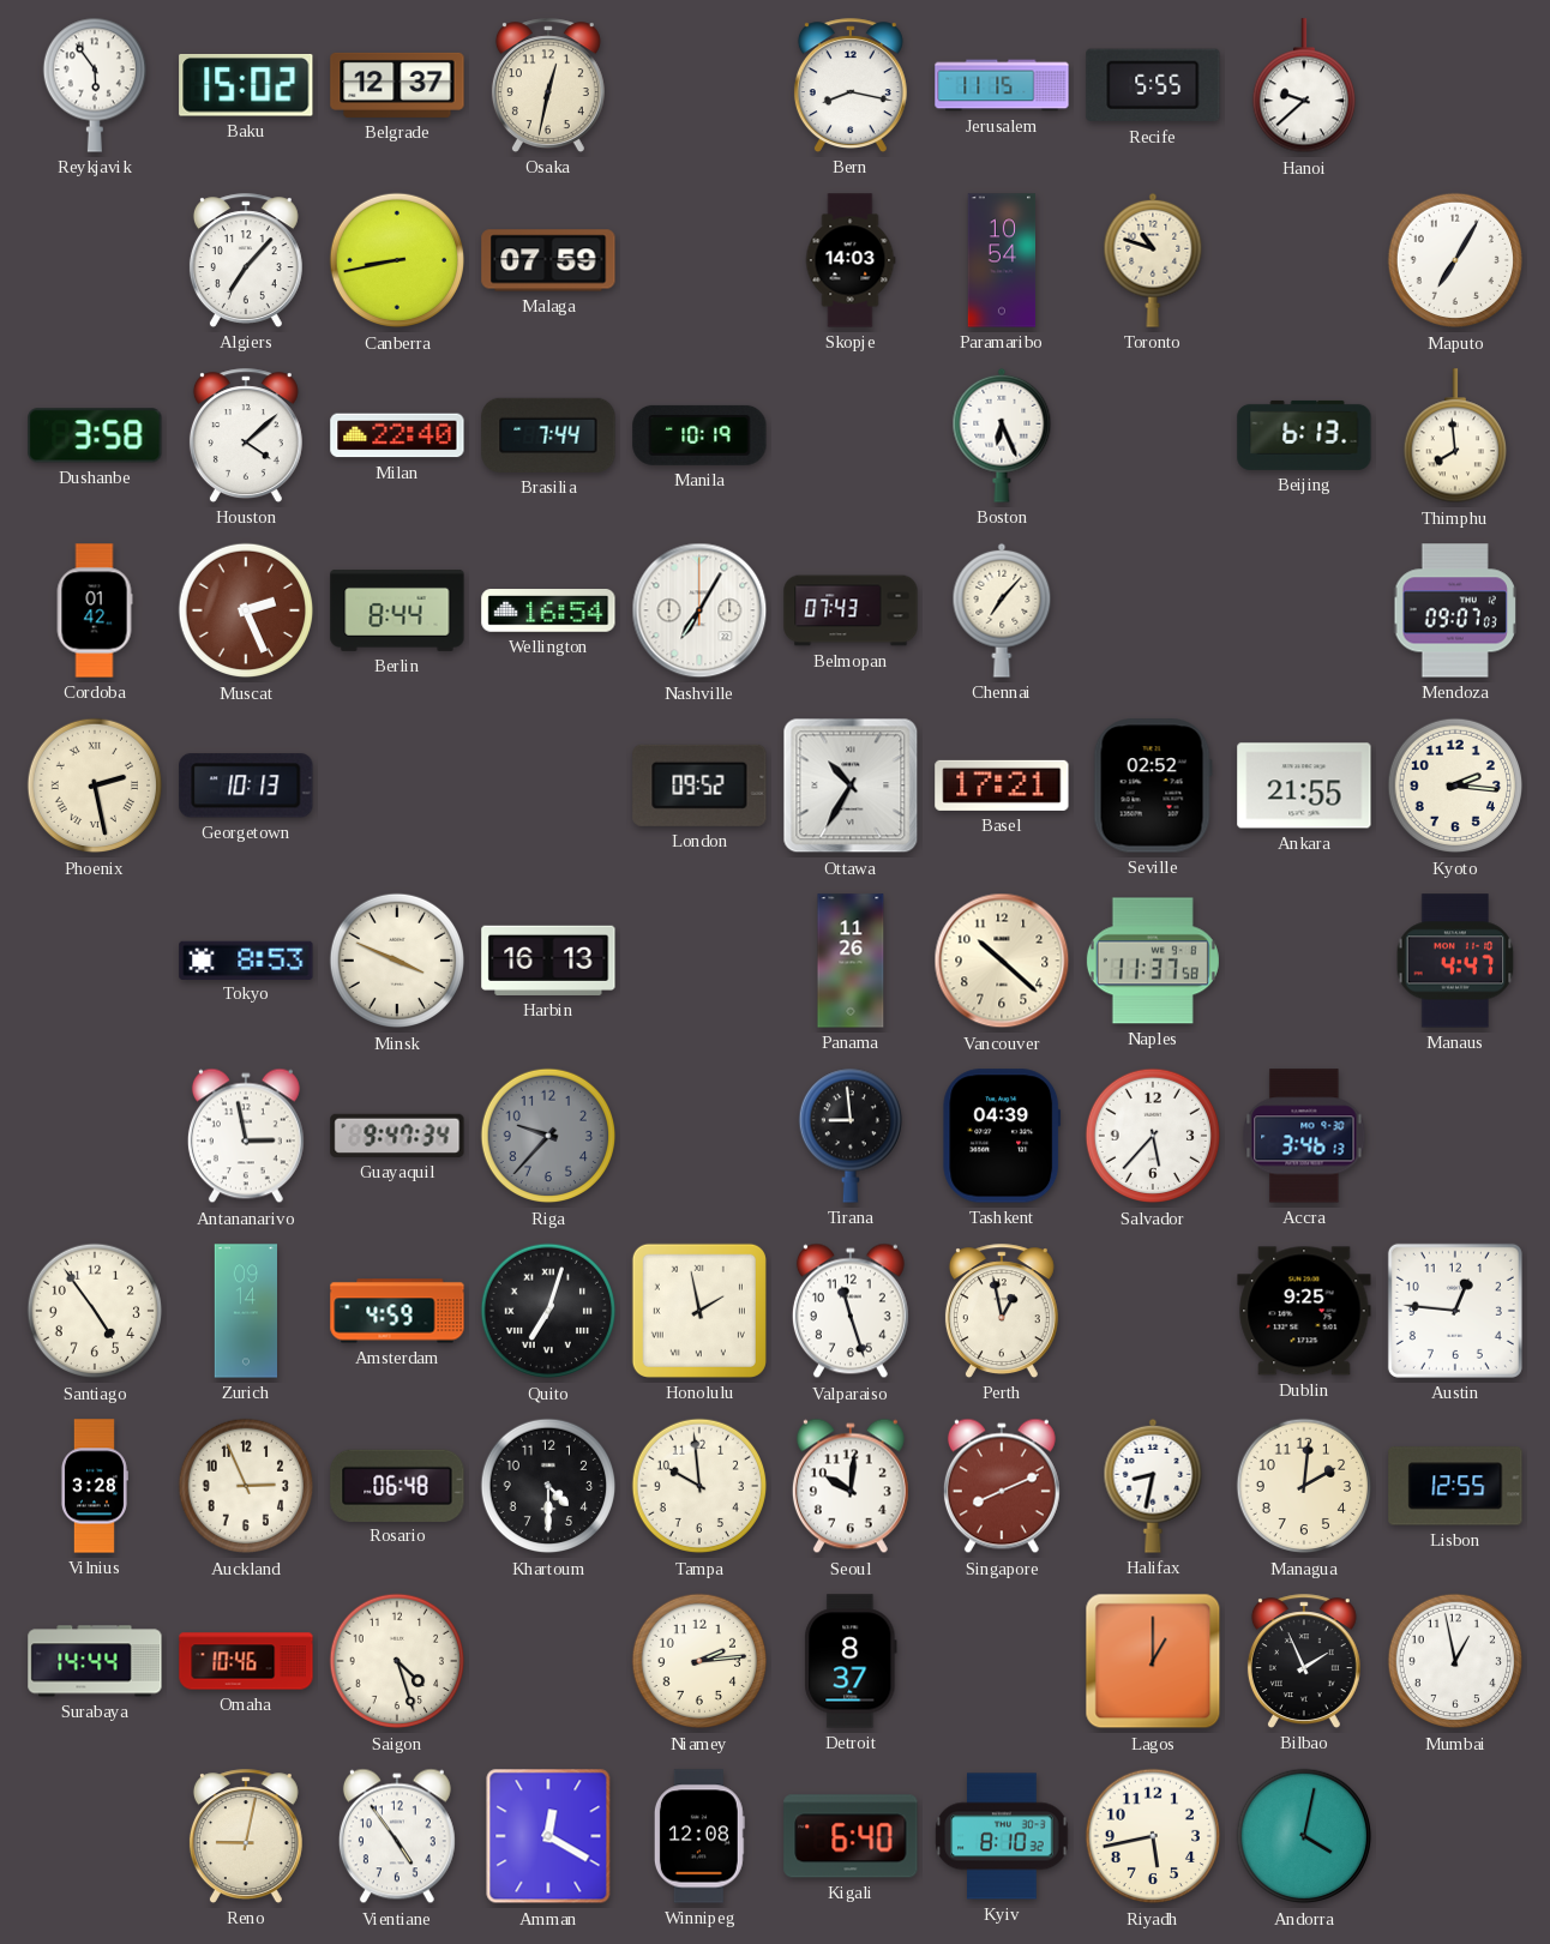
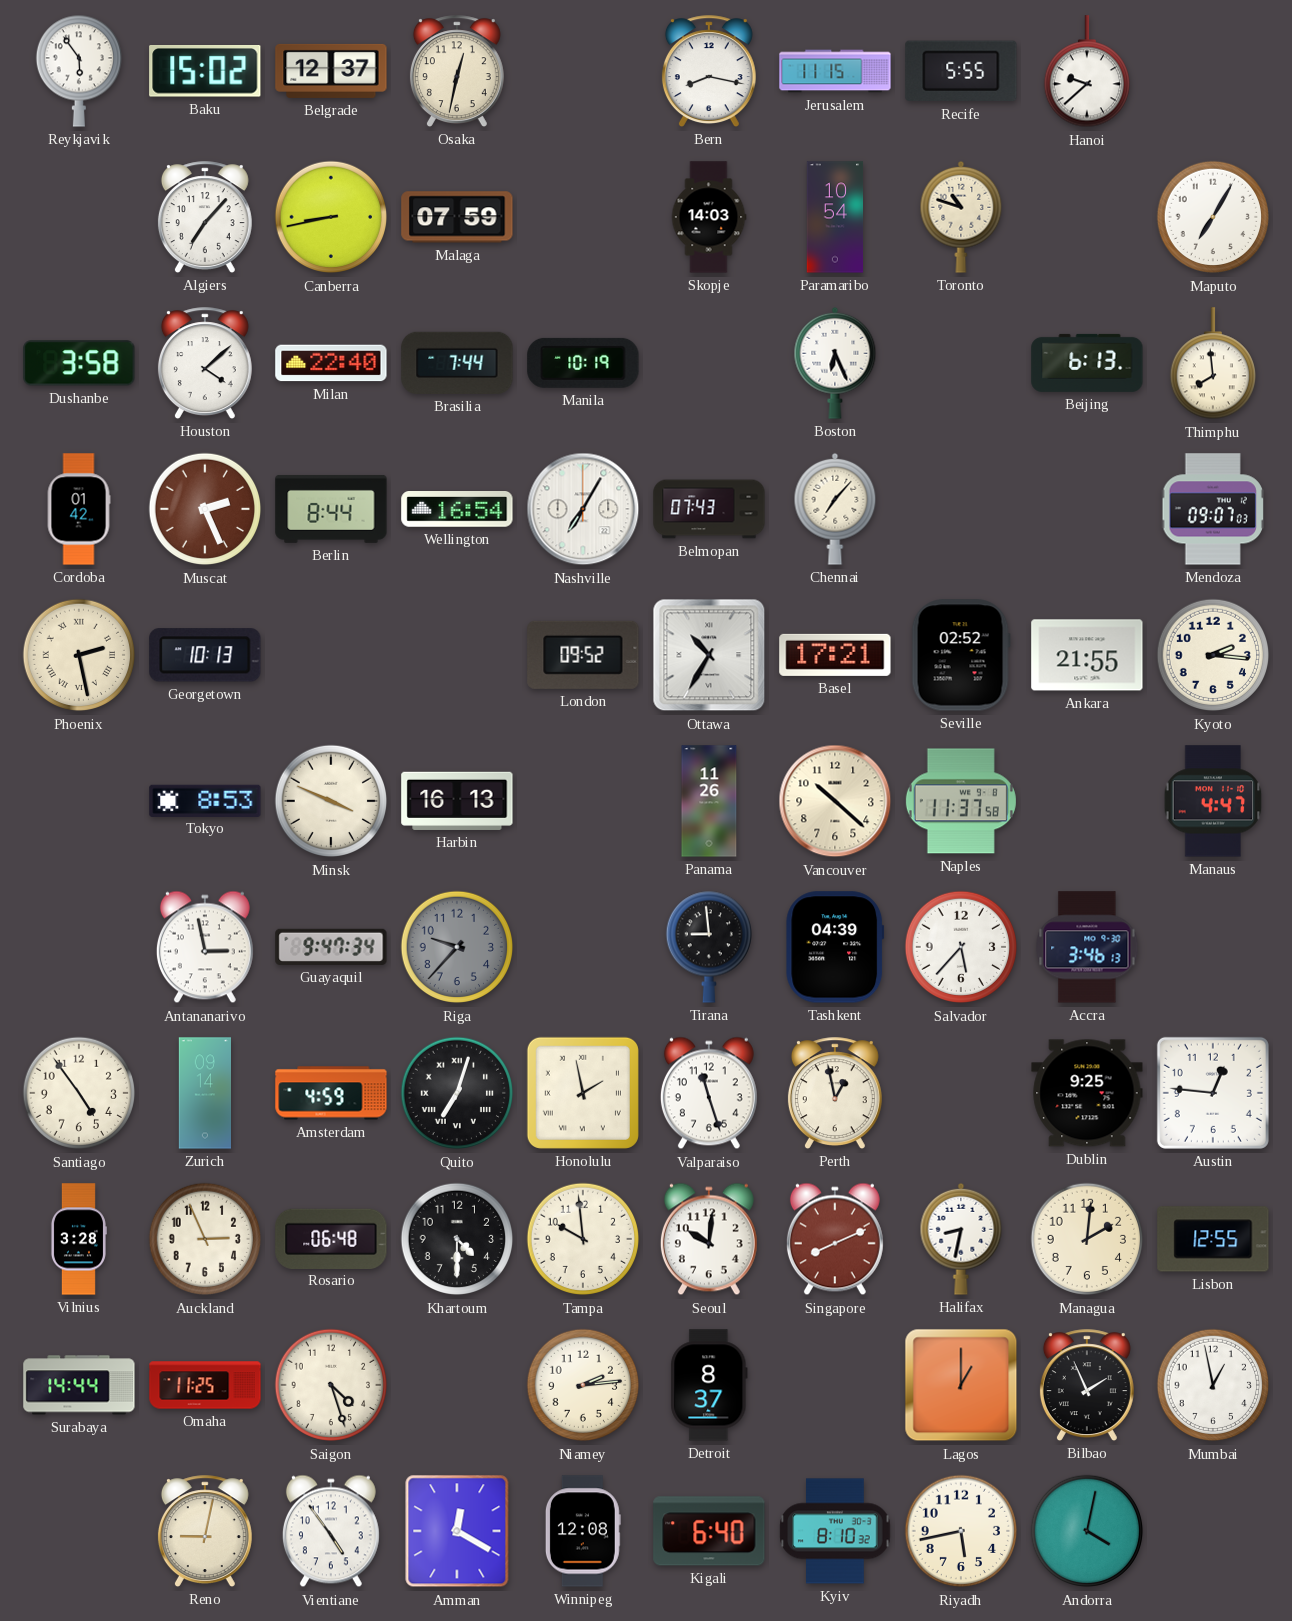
Omaha: 10:46 -> 11:25 (205, 1385)
